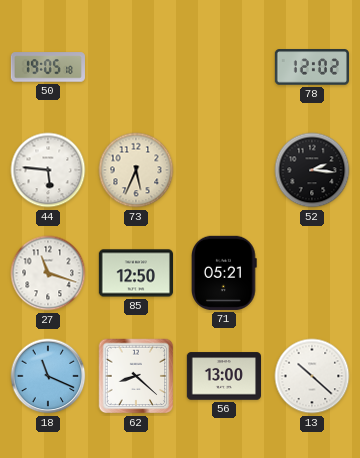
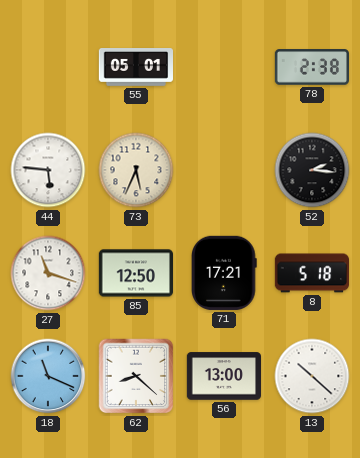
50: 19:05 -> none (48, 67)
55: none -> 05:01 (135, 68)
78: 12:02 -> 2:38 (311, 67)
71: 05:21 -> 17:21 (224, 273)
8: none -> 5:18 (311, 273)
